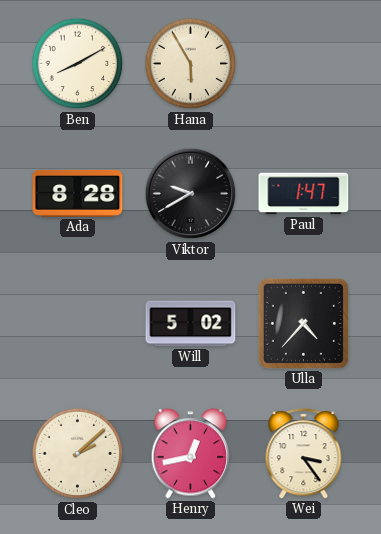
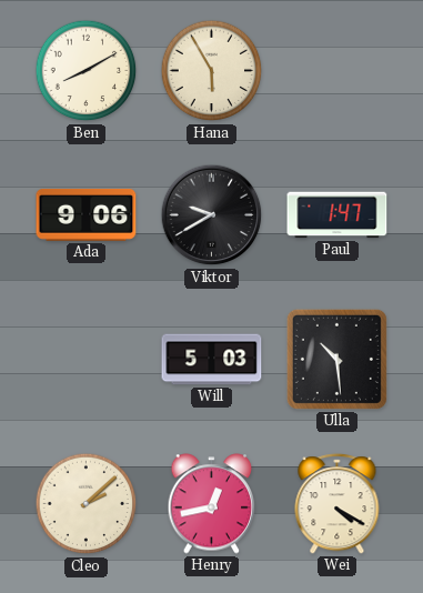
Ada: 8:28 -> 9:06 (87, 214)
Will: 5:02 -> 5:03 (212, 360)
Ulla: 4:37 -> 10:29 (336, 359)
Wei: 3:24 -> 4:20 (338, 504)
